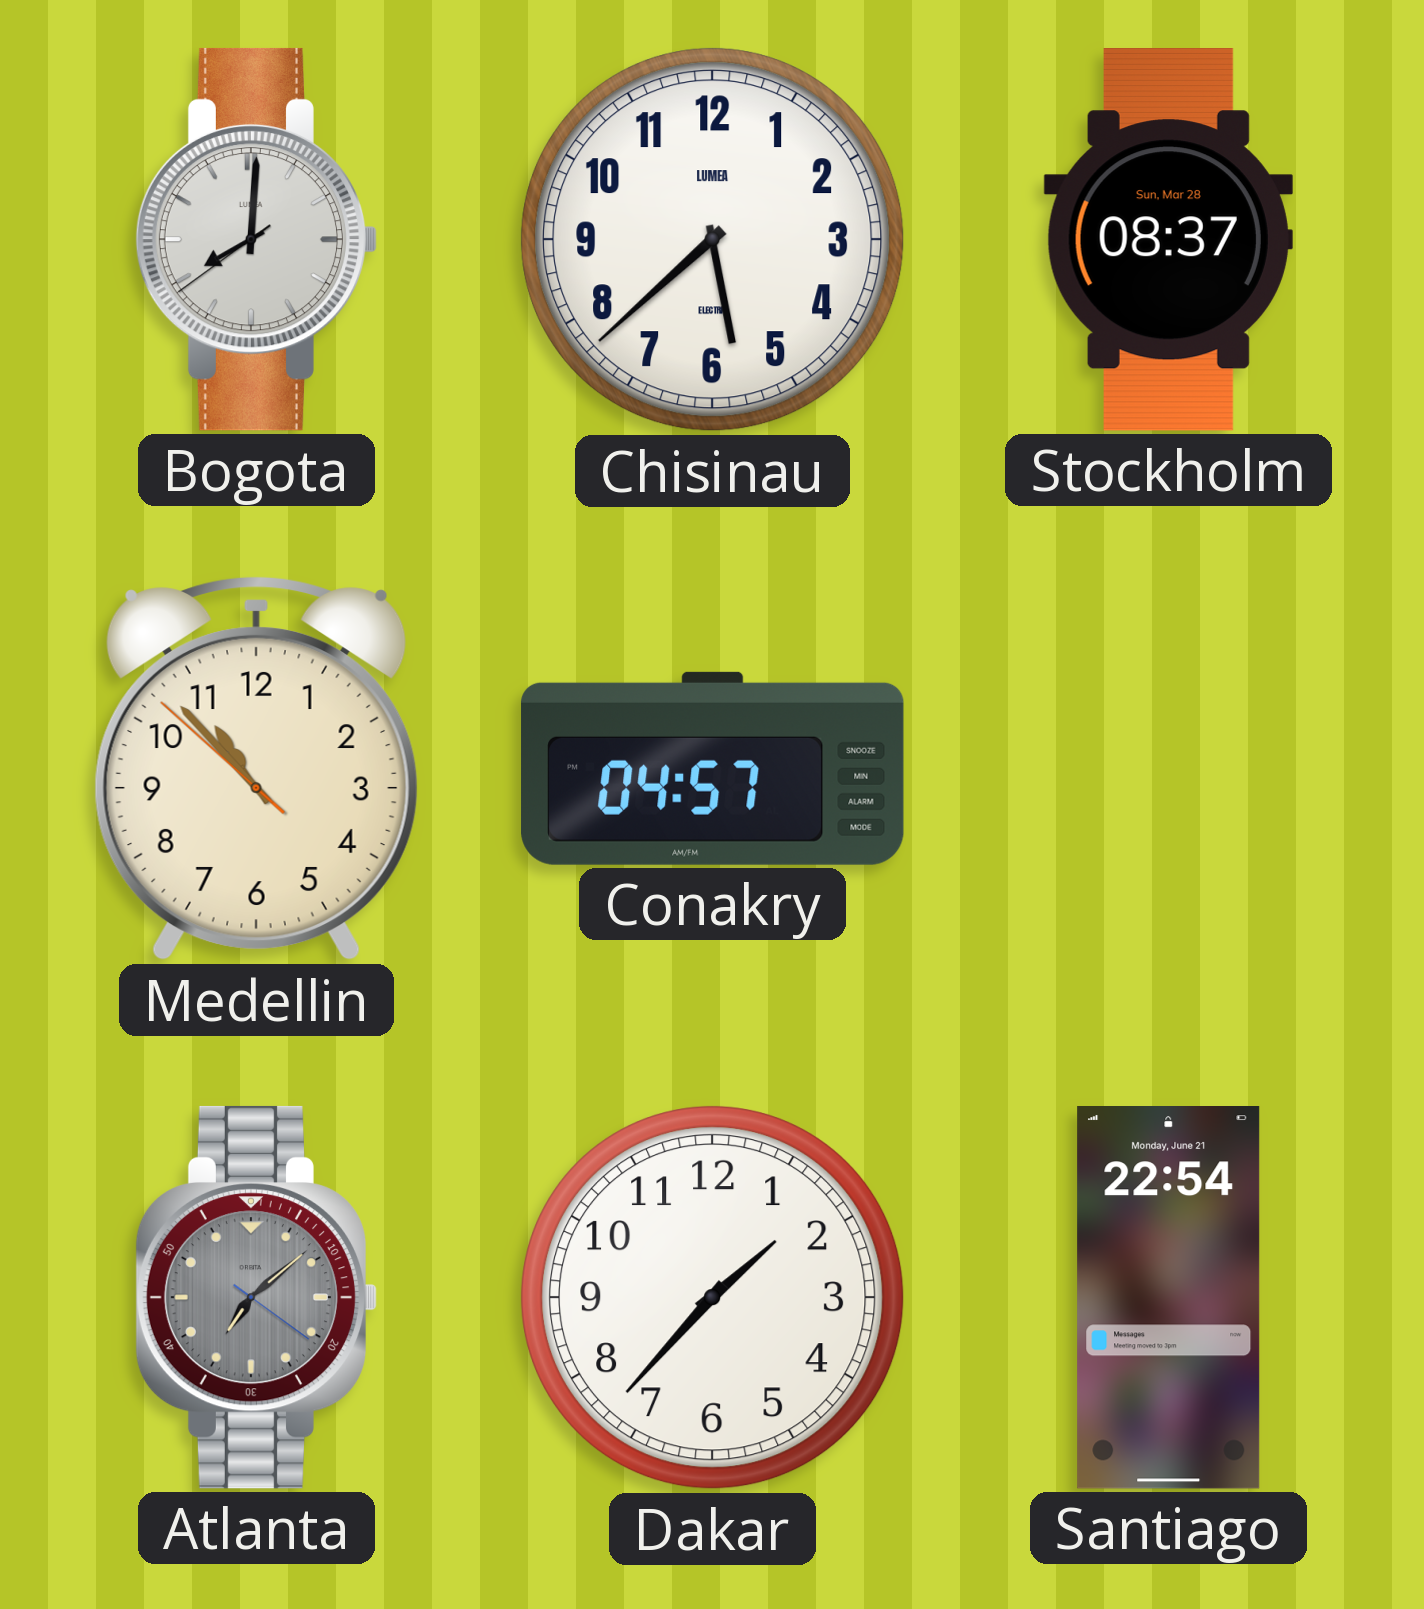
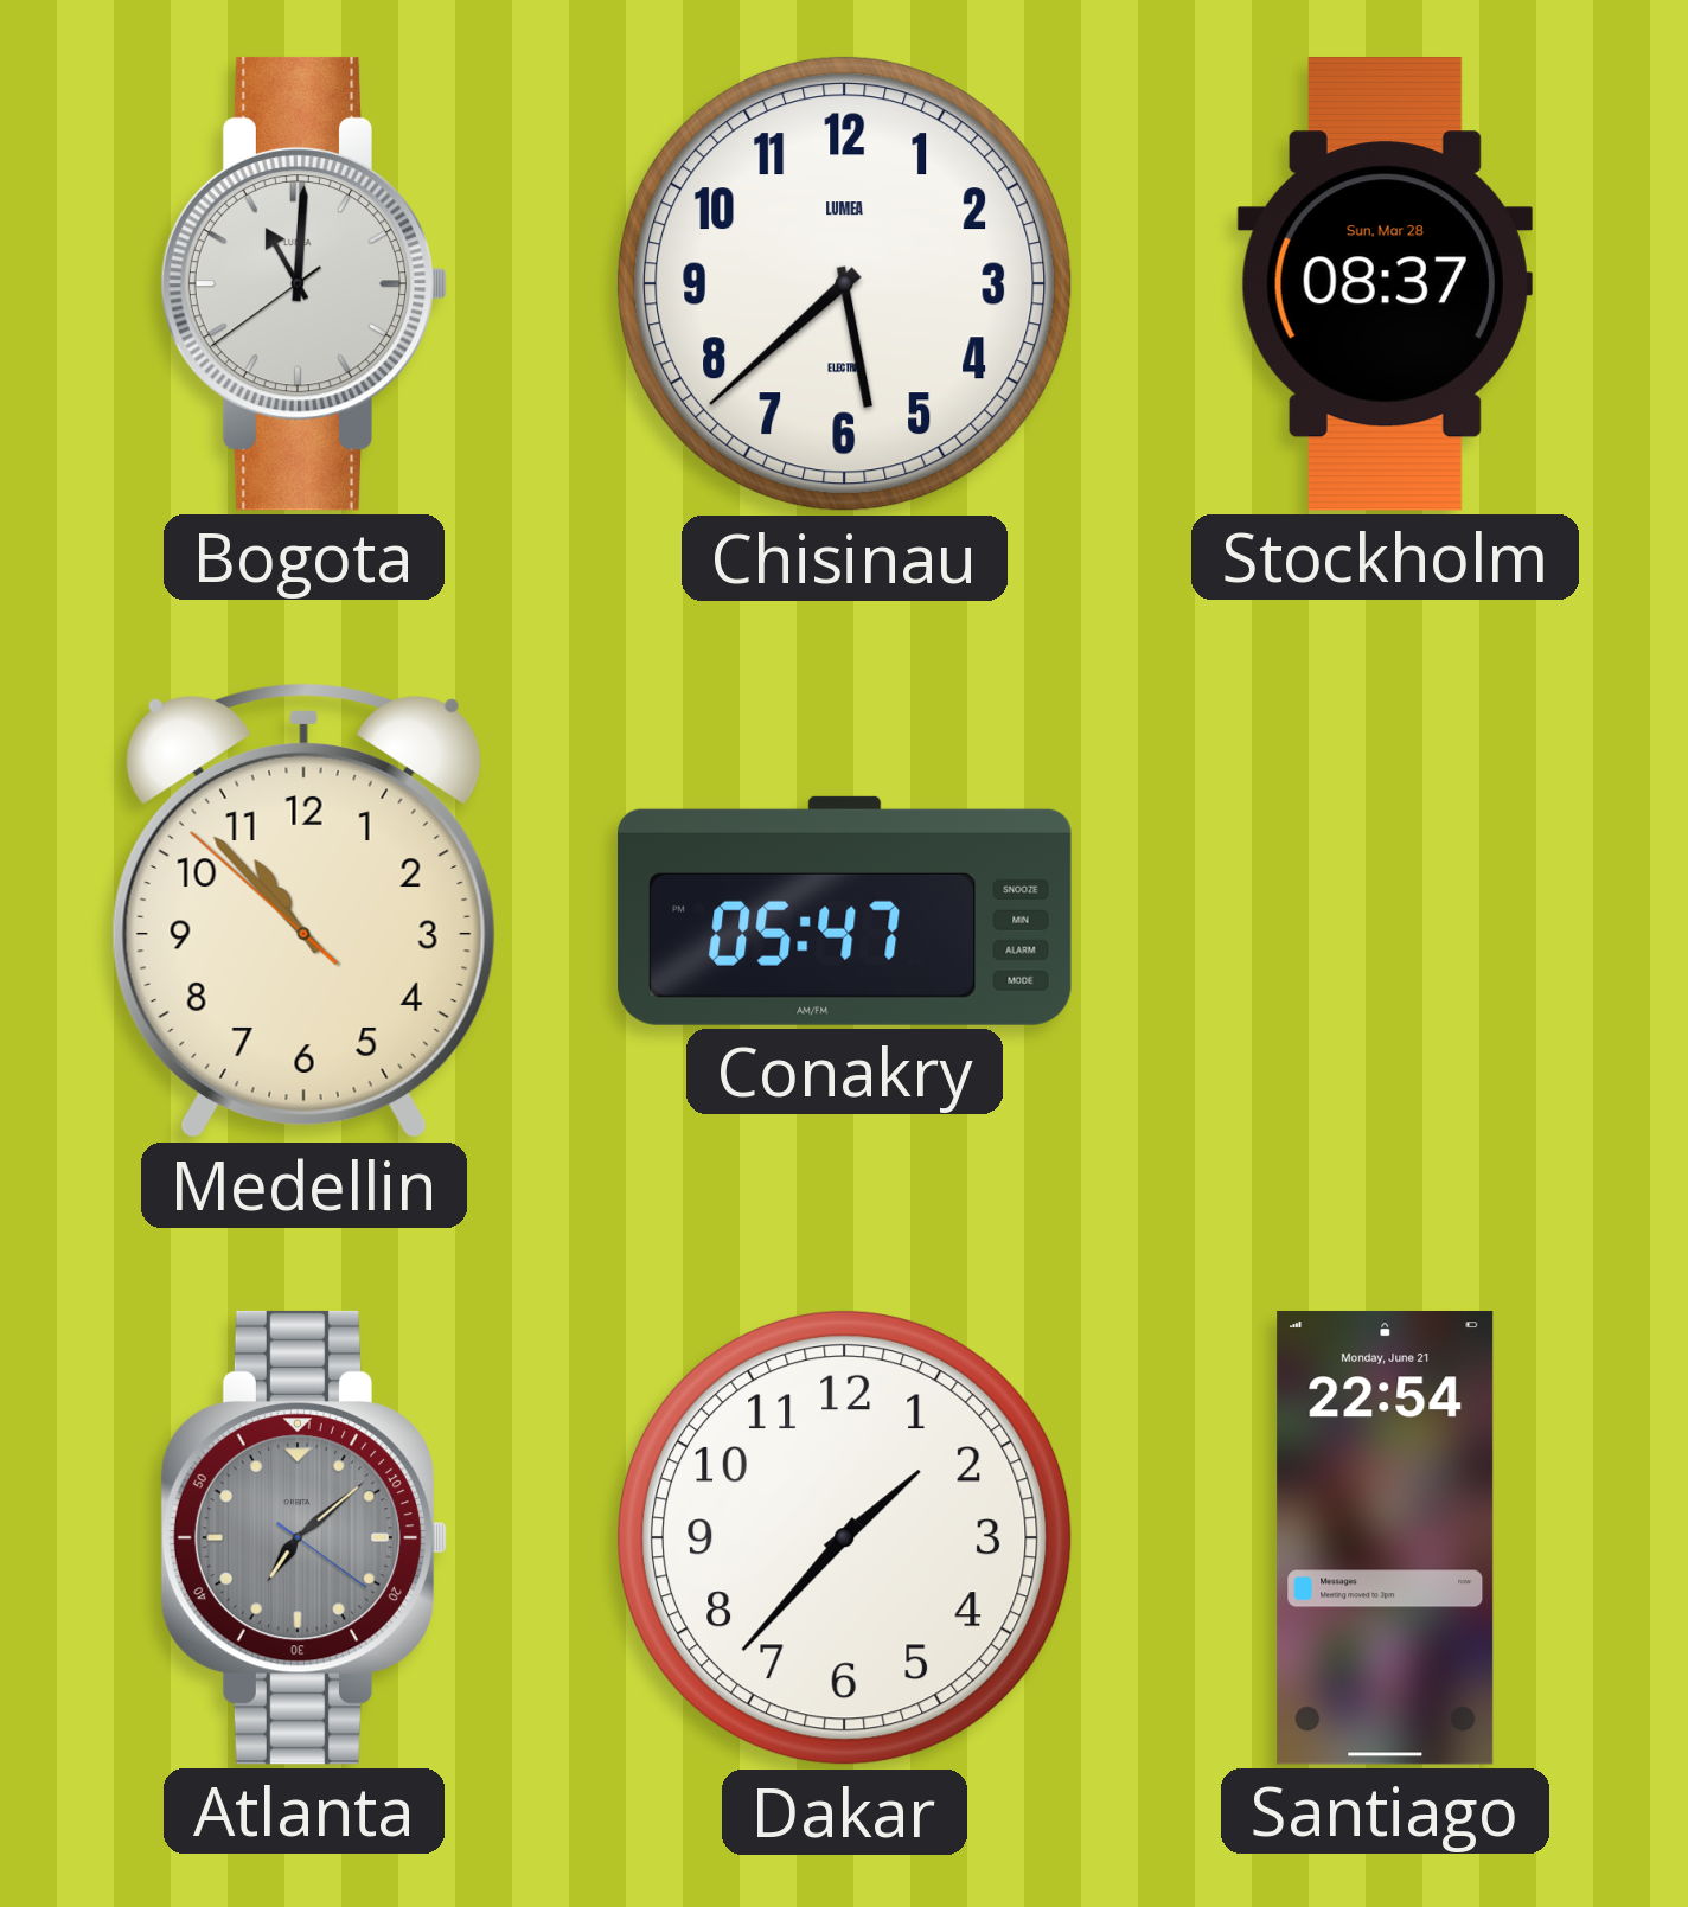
Bogota: 8:00 -> 11:00 (305, 283)
Conakry: 04:57 -> 05:47 (845, 910)
